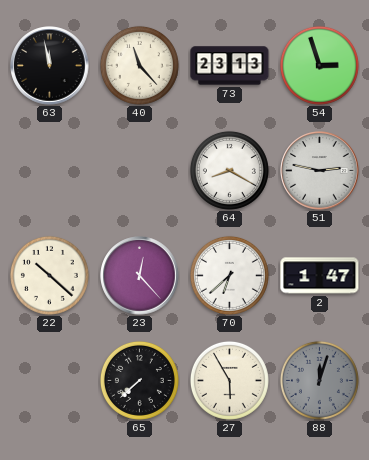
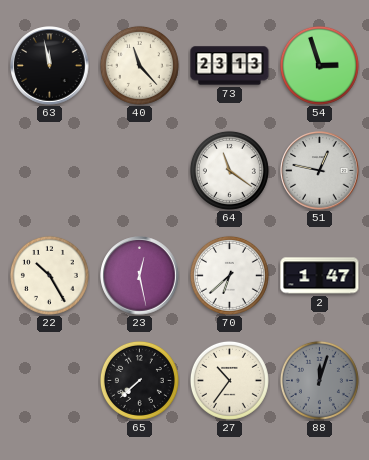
64: 8:20 -> 11:21 (229, 170)
51: 2:47 -> 12:47 (320, 171)
22: 10:22 -> 10:25 (49, 275)
23: 12:23 -> 12:28 (140, 276)
27: 5:55 -> 10:36 (229, 380)
